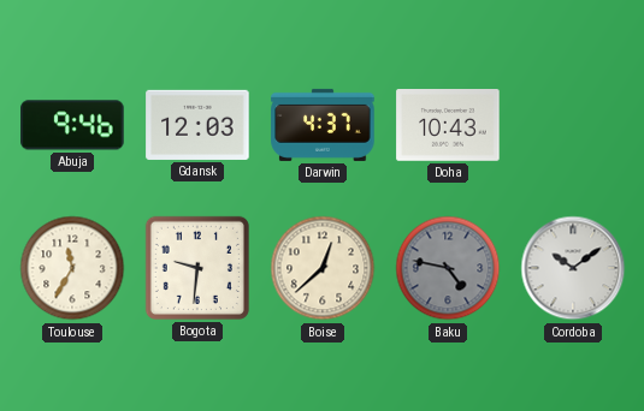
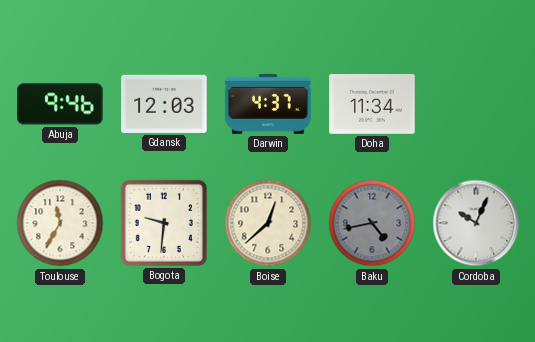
Doha: 10:43 -> 11:34 (372, 105)
Baku: 4:47 -> 4:43 (372, 223)
Cordoba: 10:09 -> 10:04 (476, 223)
